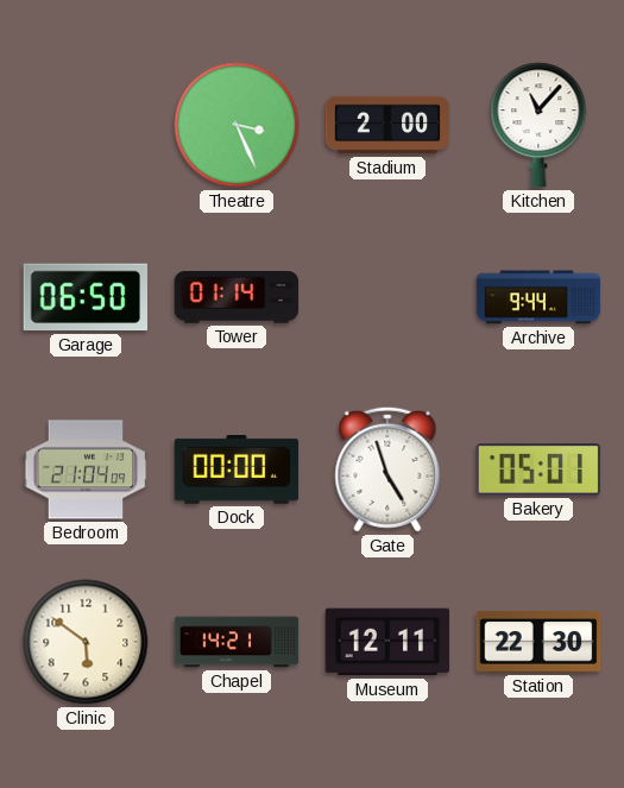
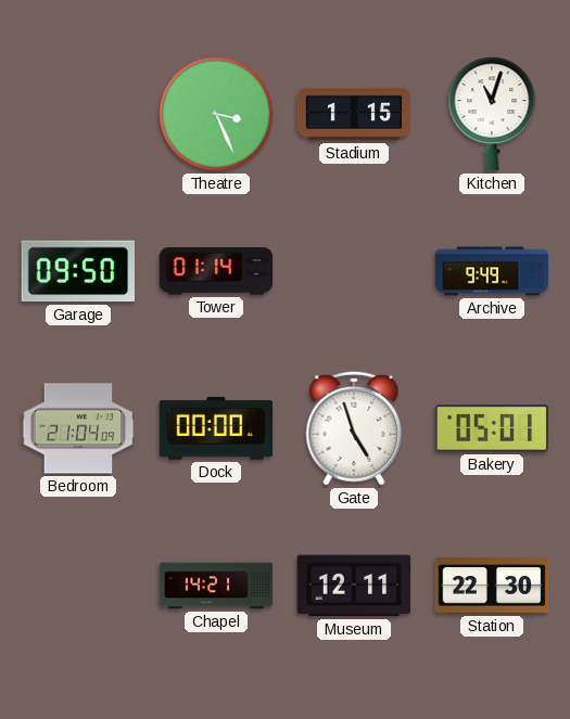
Stadium: 2:00 -> 1:15 (354, 114)
Kitchen: 11:07 -> 11:03 (492, 114)
Garage: 06:50 -> 09:50 (78, 271)
Archive: 9:44 -> 9:49 (492, 271)
Clinic: 5:51 -> none (86, 642)
